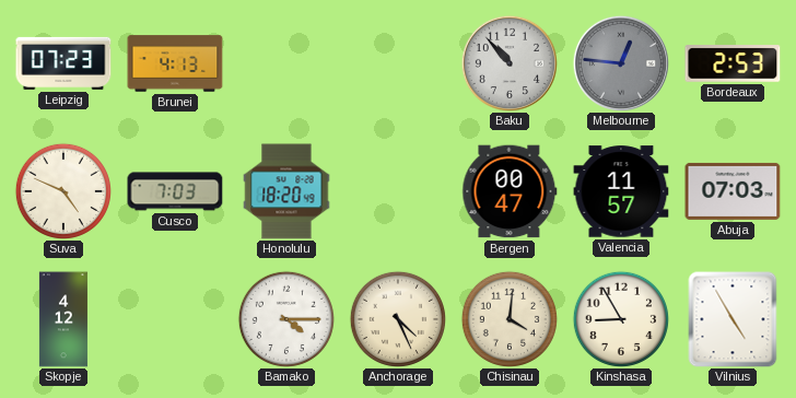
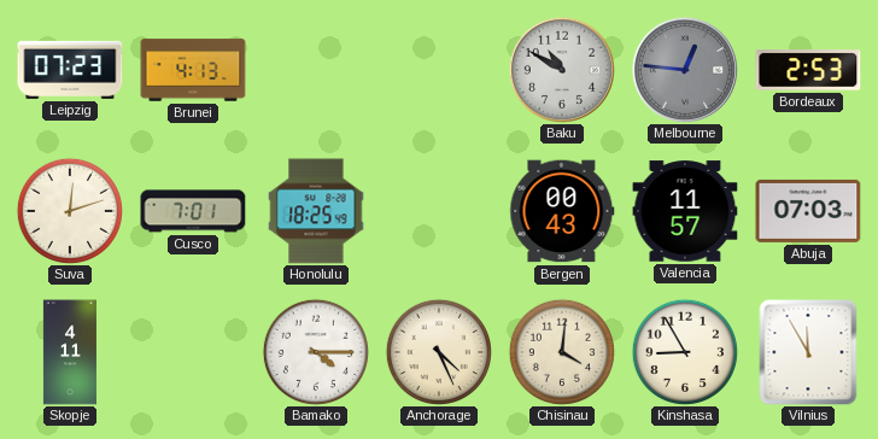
Baku: 10:53 -> 10:50 (562, 70)
Suva: 4:49 -> 12:12 (70, 211)
Cusco: 7:03 -> 7:01 (193, 211)
Honolulu: 18:20 -> 18:25 (316, 211)
Bergen: 00:47 -> 00:43 (562, 211)
Skopje: 4:12 -> 4:11 (70, 352)
Vilnius: 4:55 -> 11:55 (808, 352)
